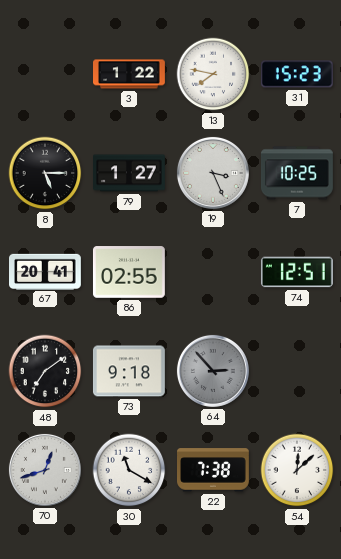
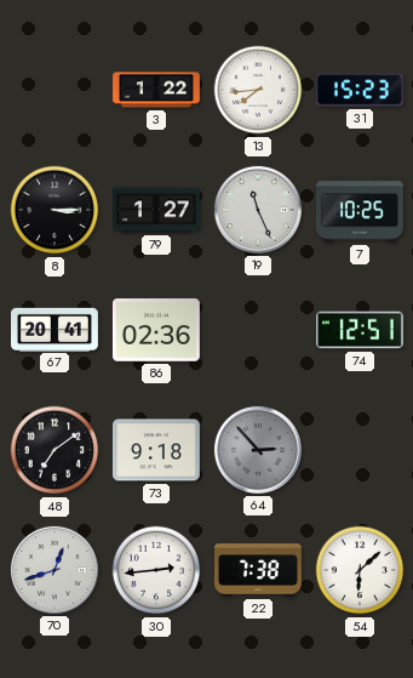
13: 7:47 -> 7:44 (258, 90)
8: 5:15 -> 3:15 (55, 210)
19: 3:26 -> 11:26 (258, 210)
86: 02:55 -> 02:36 (156, 330)
30: 11:20 -> 2:44 (156, 570)
54: 12:08 -> 6:08 (360, 570)
